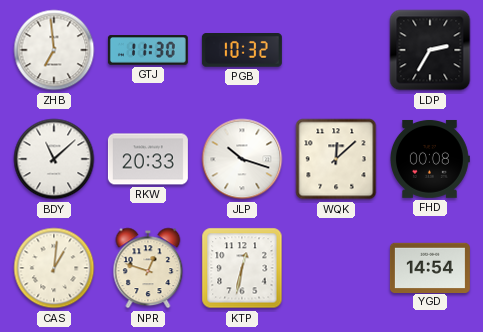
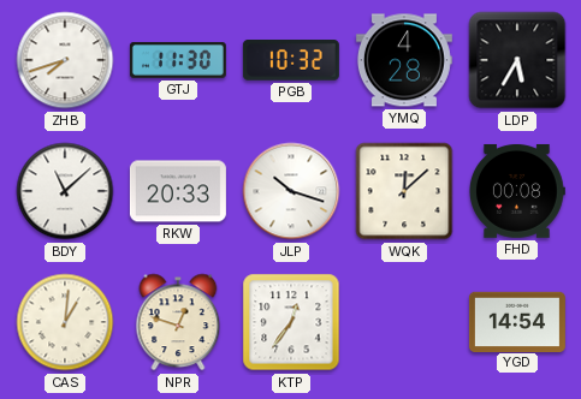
ZHB: 6:59 -> 7:42 (65, 60)
YMQ: none -> 4:28 (404, 60)
LDP: 2:35 -> 5:35 (517, 60)
KTP: 12:32 -> 12:36 (291, 322)
